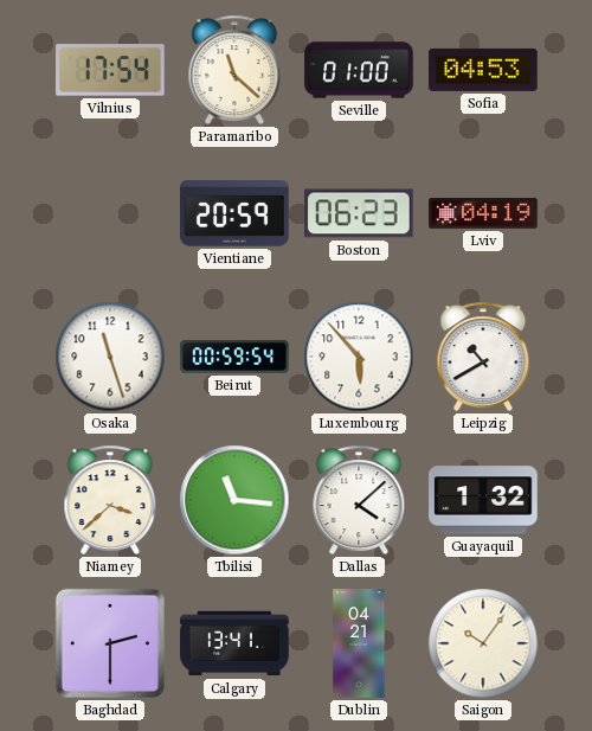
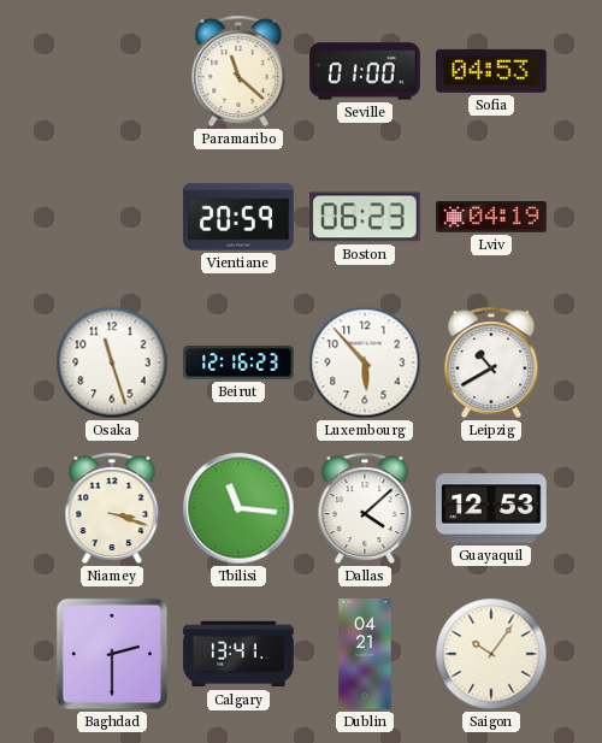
Vilnius: 17:54 -> none (110, 70)
Beirut: 00:59 -> 12:16 (238, 364)
Niamey: 3:38 -> 3:18 (112, 508)
Guayaquil: 1:32 -> 12:53 (491, 508)
